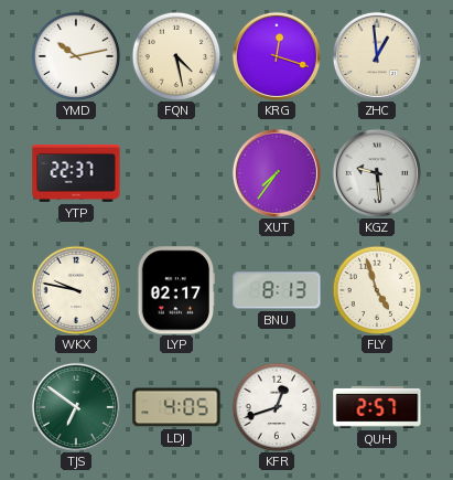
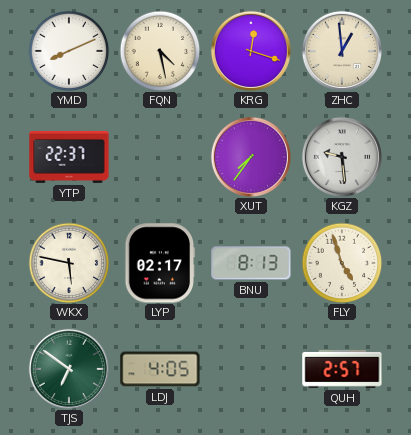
YMD: 10:13 -> 8:11 (69, 51)
WKX: 9:47 -> 5:47 (69, 263)
KFR: 12:42 -> none (277, 407)
